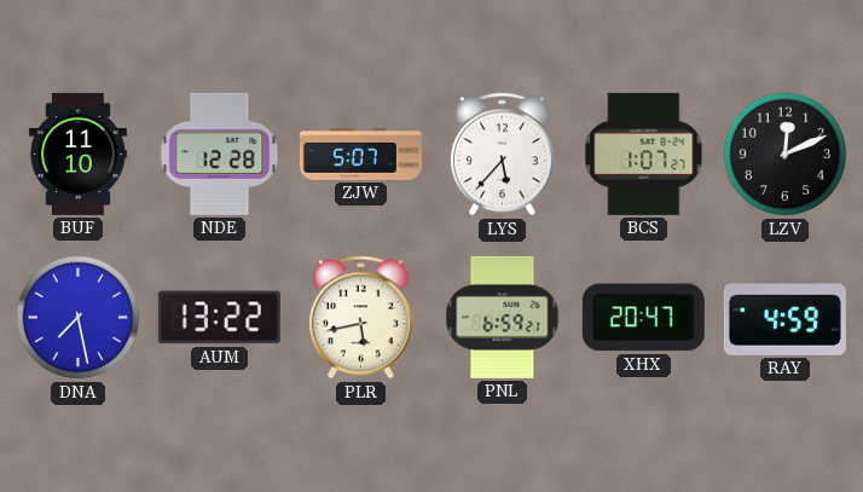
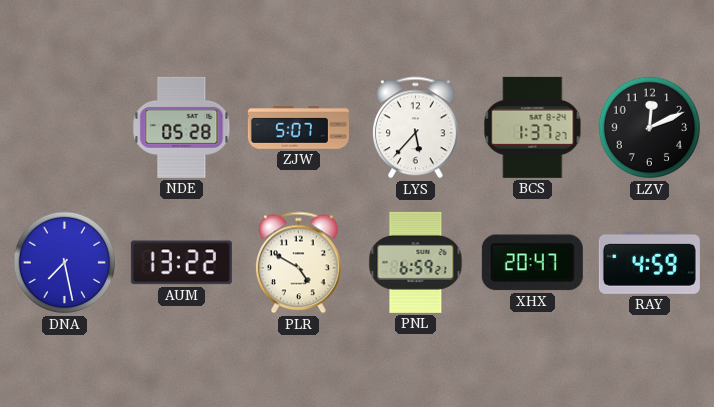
BUF: 11:10 -> none (77, 154)
NDE: 12:28 -> 05:28 (182, 127)
BCS: 1:07 -> 1:37 (533, 127)
PLR: 5:43 -> 4:50 (299, 263)
